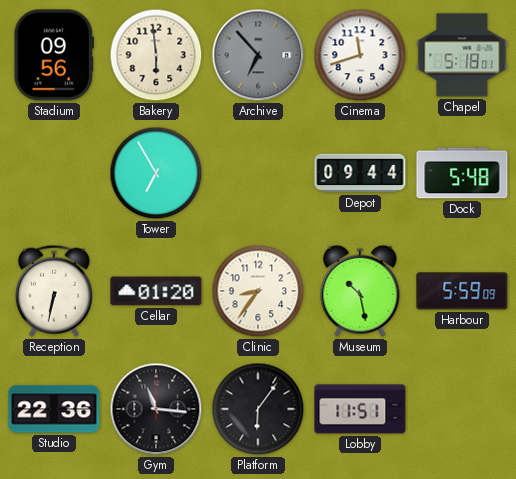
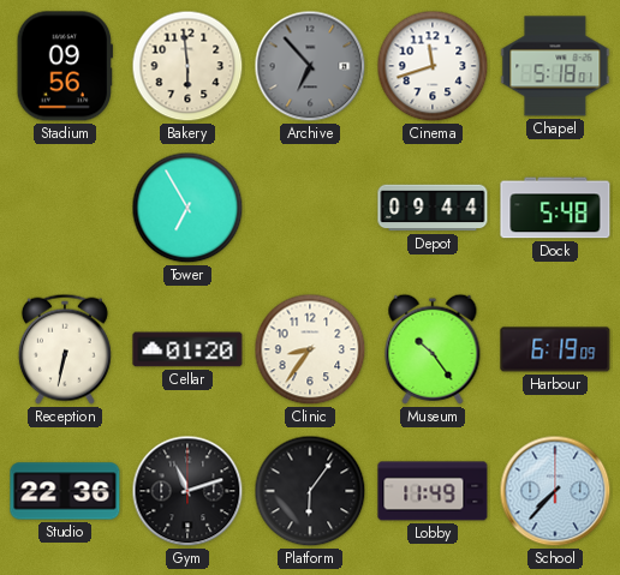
Museum: 10:28 -> 10:24 (433, 349)
Harbour: 5:59 -> 6:19 (555, 349)
Gym: 11:16 -> 11:12 (187, 491)
Lobby: 11:51 -> 11:49 (433, 491)
School: none -> 7:37 (555, 491)
